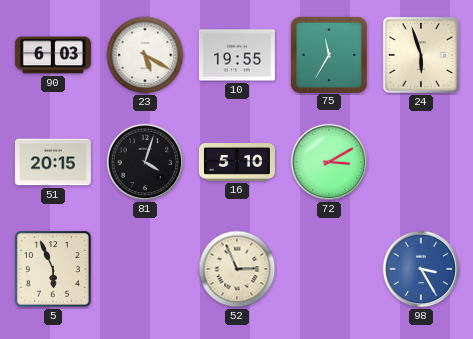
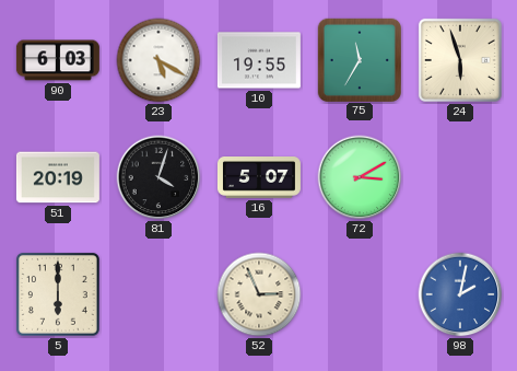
51: 20:15 -> 20:19 (58, 177)
16: 5:10 -> 5:07 (259, 178)
5: 5:56 -> 6:00 (58, 294)
98: 3:25 -> 2:02 (460, 294)
